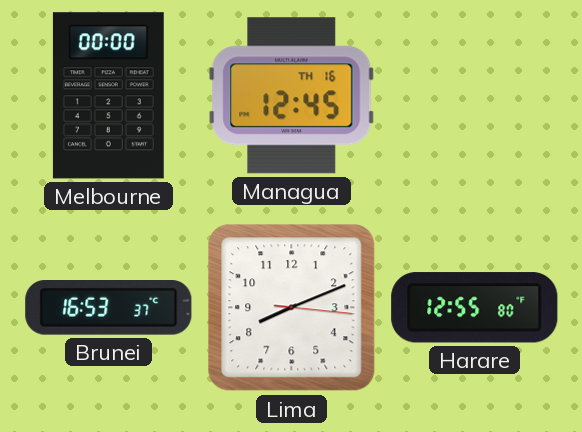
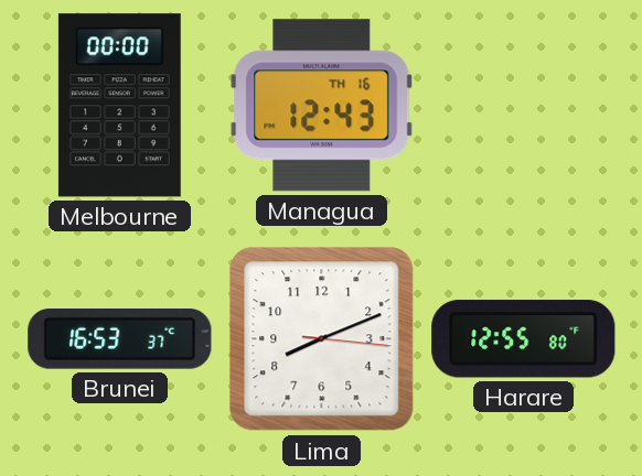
Managua: 12:45 -> 12:43 (322, 106)
